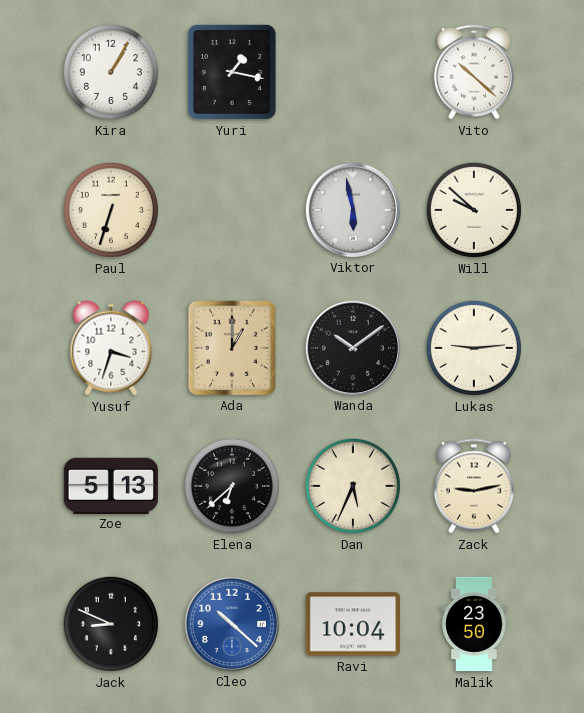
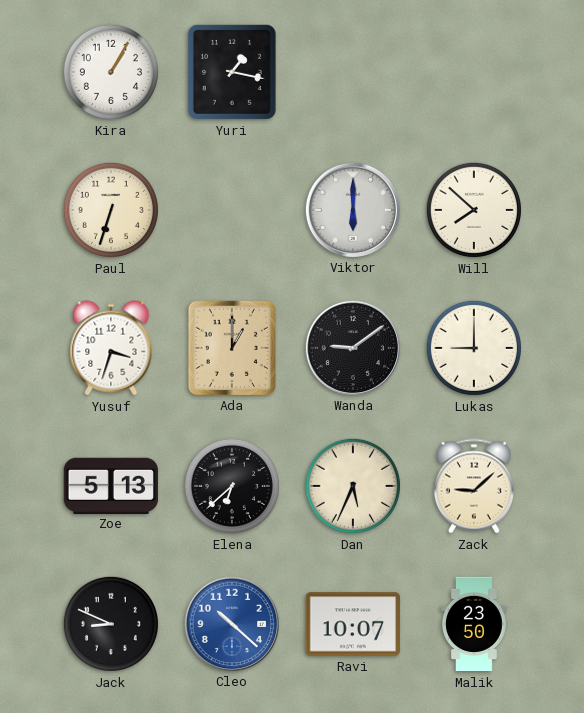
Vito: 10:22 -> none (474, 72)
Viktor: 5:58 -> 6:00 (352, 209)
Will: 9:52 -> 7:52 (474, 210)
Wanda: 10:09 -> 9:09 (352, 347)
Lukas: 9:14 -> 9:00 (474, 348)
Zack: 9:13 -> 9:08 (474, 486)
Ravi: 10:04 -> 10:07 (352, 624)
